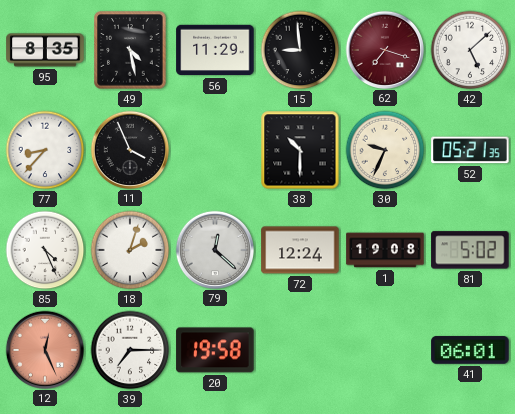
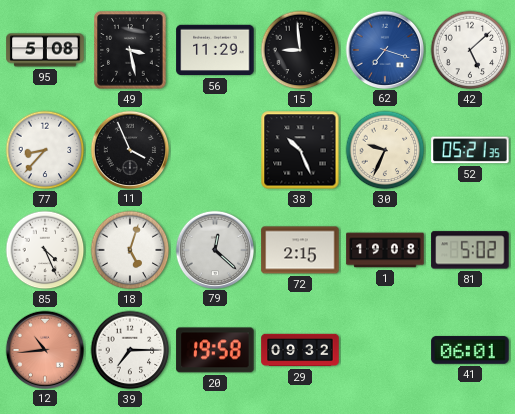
95: 8:35 -> 5:08 (45, 50)
49: 4:28 -> 3:28 (130, 50)
62 dial: burgundy -> blue (384, 49)
38: 10:30 -> 10:26 (300, 150)
18: 2:03 -> 5:03 (130, 250)
72: 12:24 -> 2:15 (300, 250)
12: 12:26 -> 10:44 (44, 349)
29: none -> 09:32 (300, 350)
